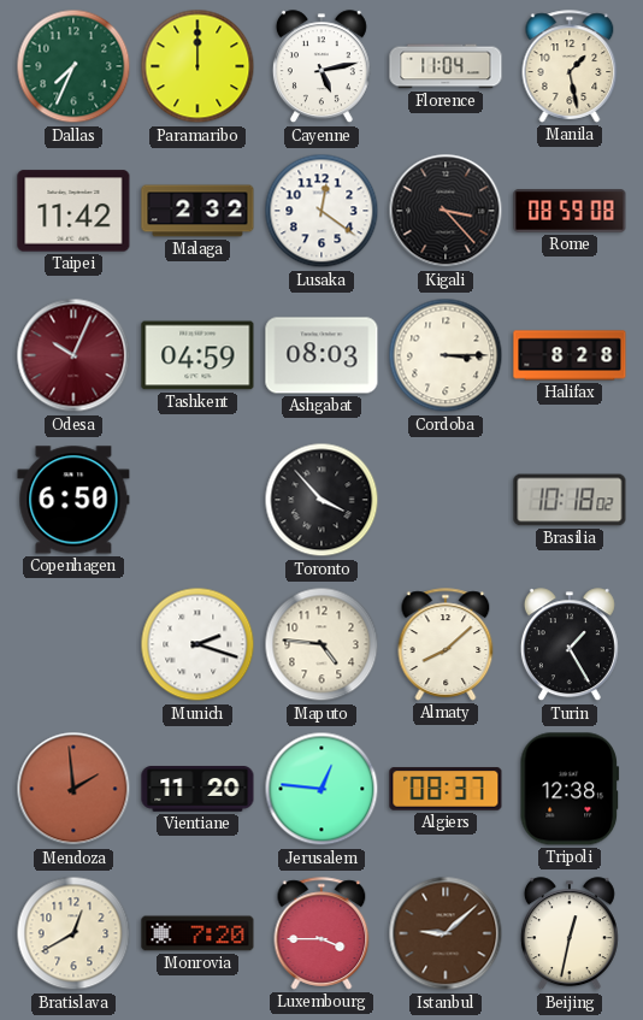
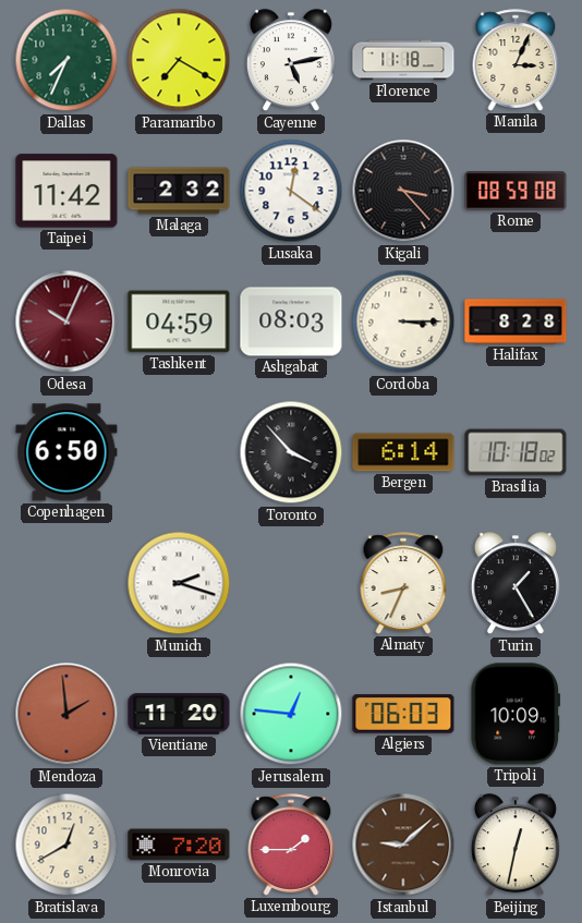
Paramaribo: 12:00 -> 7:20 (179, 60)
Florence: 11:04 -> 11:18 (403, 60)
Manila: 1:28 -> 3:04 (516, 60)
Bergen: none -> 6:14 (403, 452)
Maputo: 4:46 -> none (321, 644)
Almaty: 8:08 -> 8:34 (403, 583)
Algiers: 08:37 -> 06:03 (403, 714)
Tripoli: 12:38 -> 10:09 (516, 714)
Luxembourg: 3:45 -> 1:45 (291, 845)
